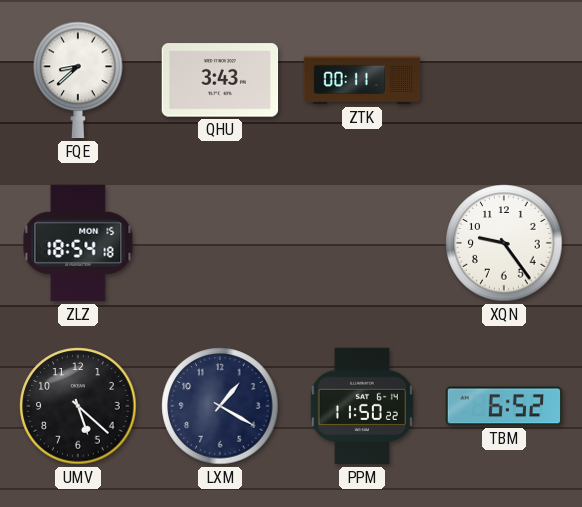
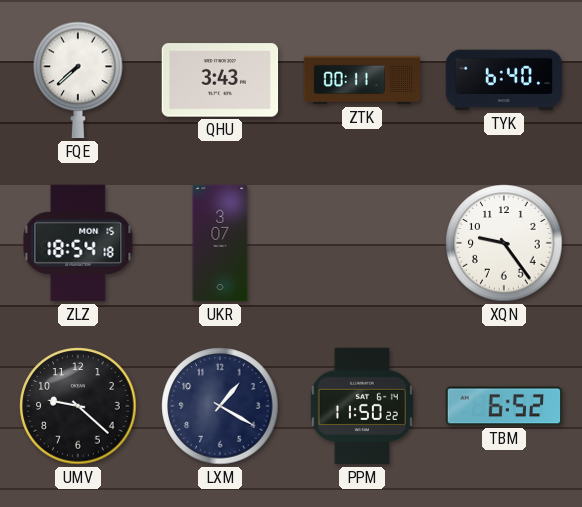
FQE: 8:38 -> 7:38 (78, 80)
TYK: none -> 6:40 (504, 80)
UKR: none -> 3:07 (220, 243)
UMV: 5:22 -> 9:22 (78, 406)
